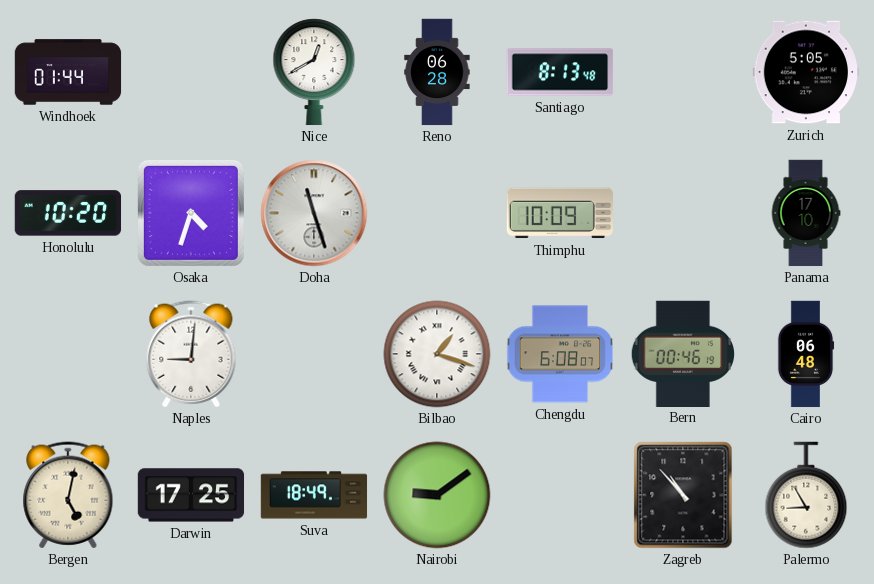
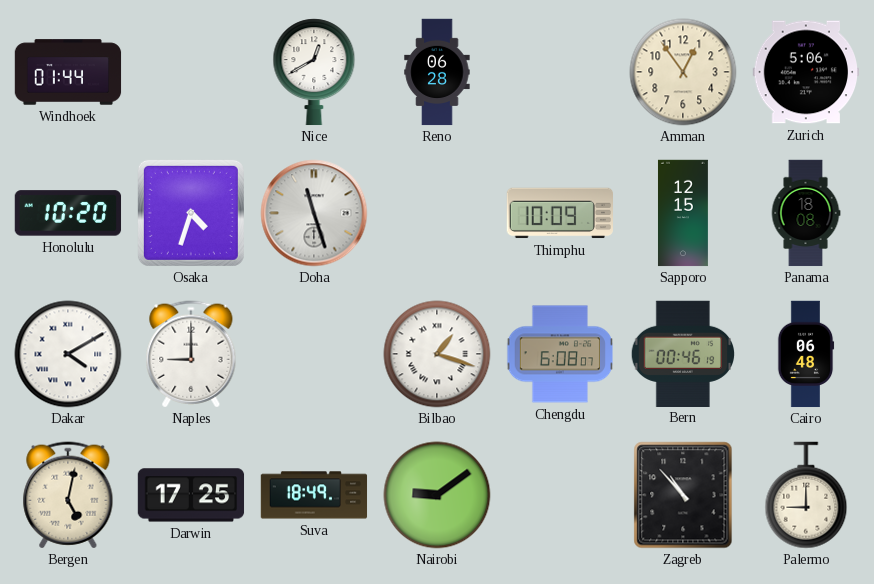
Santiago: 8:13 -> none (560, 72)
Amman: none -> 12:54 (683, 72)
Zurich: 5:05 -> 5:06 (806, 72)
Sapporo: none -> 12:15 (683, 213)
Panama: 17:10 -> 18:08 (806, 213)
Dakar: none -> 4:10 (68, 354)
Naples: 9:01 -> 9:00 (191, 354)
Palermo: 8:55 -> 9:00 (806, 495)
